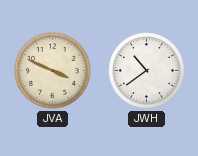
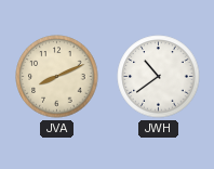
JVA: 3:49 -> 8:11 (57, 77)
